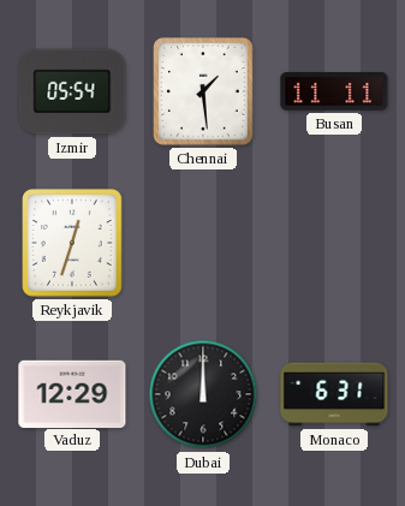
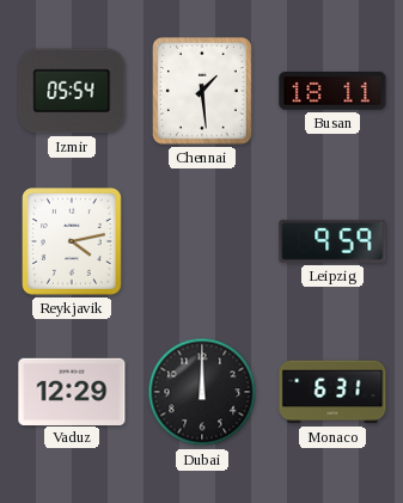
Busan: 11:11 -> 18:11 (332, 92)
Reykjavik: 12:33 -> 4:13 (73, 243)
Leipzig: none -> 9:59 (332, 241)
